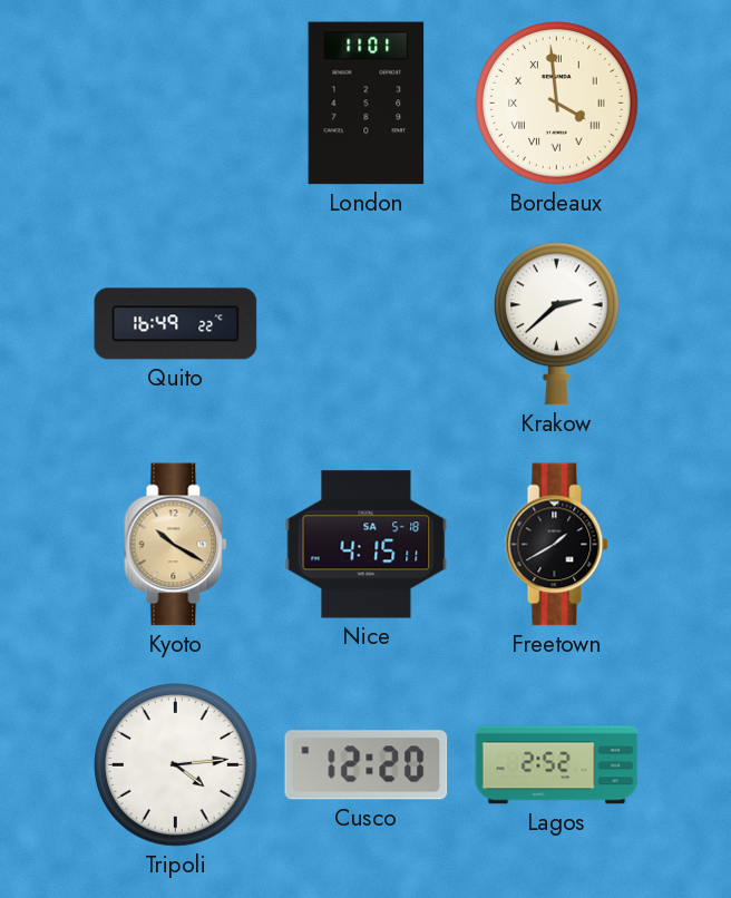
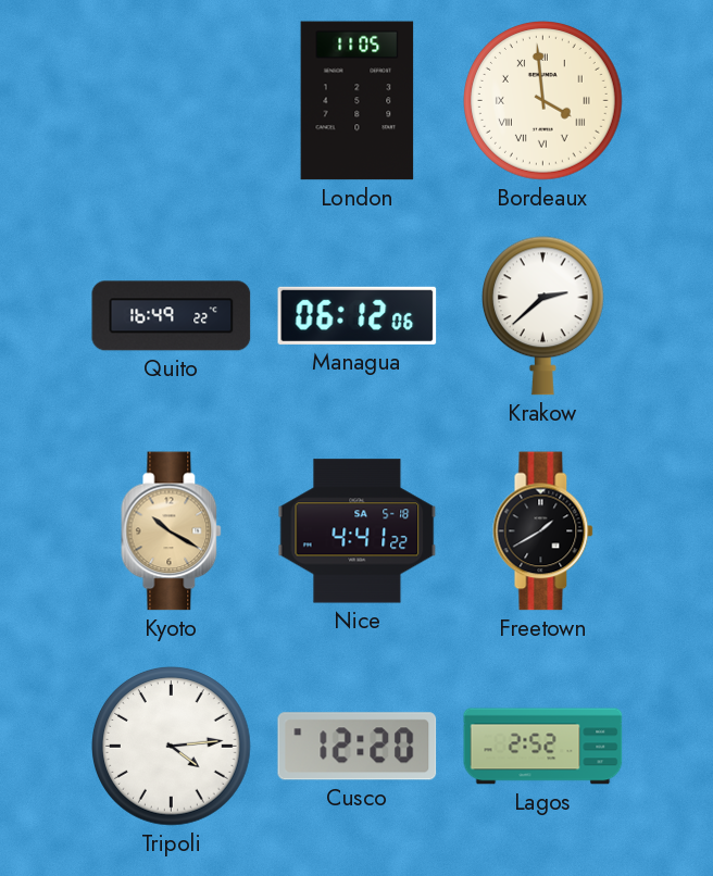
London: 11:01 -> 11:05 (358, 101)
Managua: none -> 06:12 (358, 315)
Nice: 4:15 -> 4:41 (358, 531)
